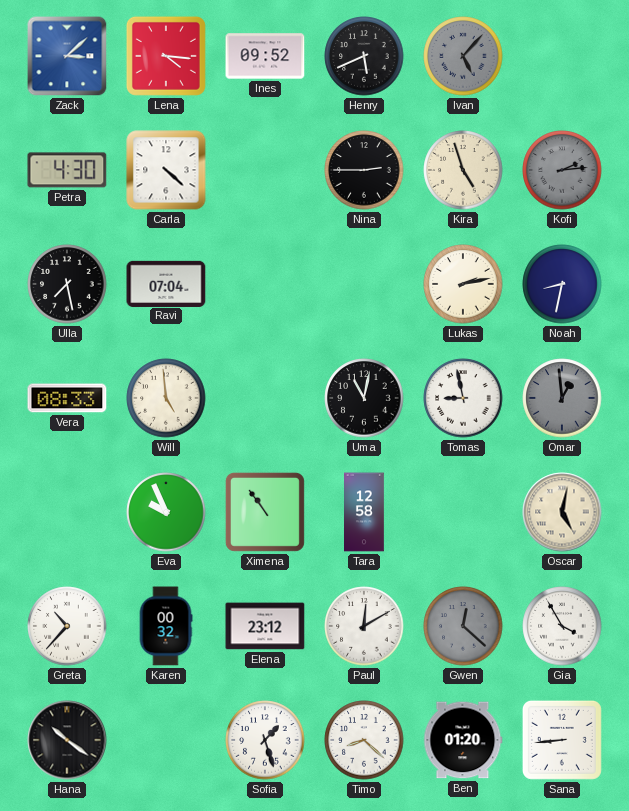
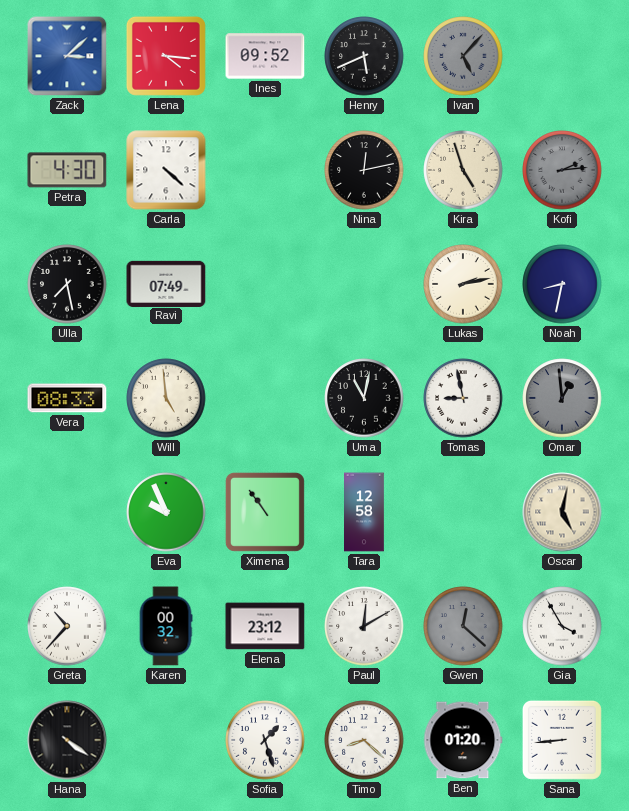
Nina: 2:45 -> 12:13 (364, 170)
Ravi: 07:04 -> 07:49 (166, 283)
Hana: 10:21 -> 4:21 (67, 740)
